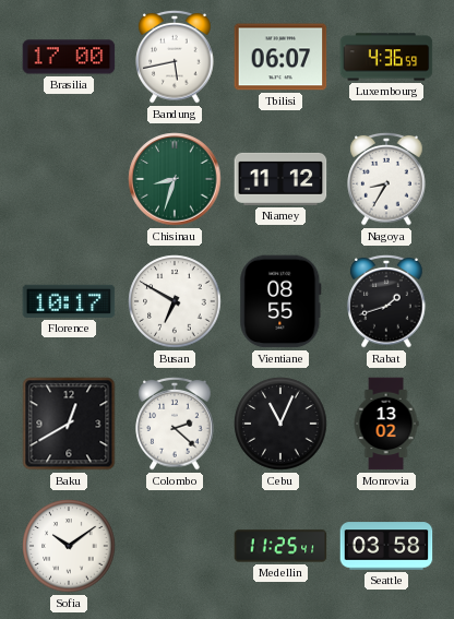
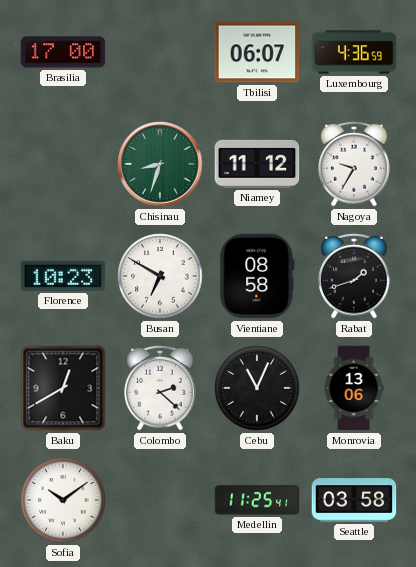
Bandung: 5:43 -> none (175, 57)
Nagoya: 8:35 -> 9:35 (354, 164)
Florence: 10:17 -> 10:23 (63, 276)
Vientiane: 08:55 -> 08:58 (257, 276)
Monrovia: 13:02 -> 13:06 (354, 388)
